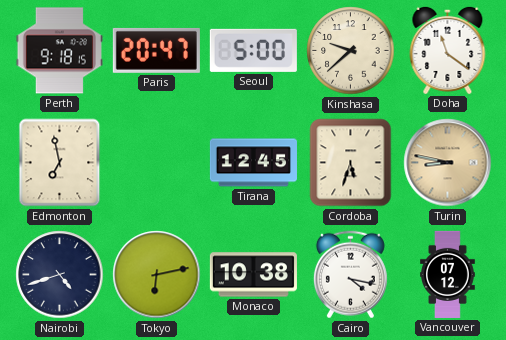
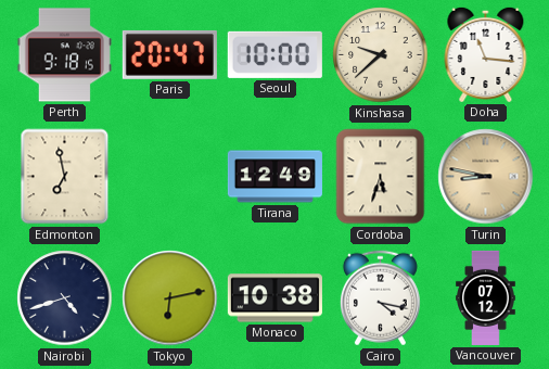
Seoul: 5:00 -> 10:00 (274, 54)
Doha: 11:21 -> 11:16 (486, 54)
Tirana: 12:45 -> 12:49 (274, 177)
